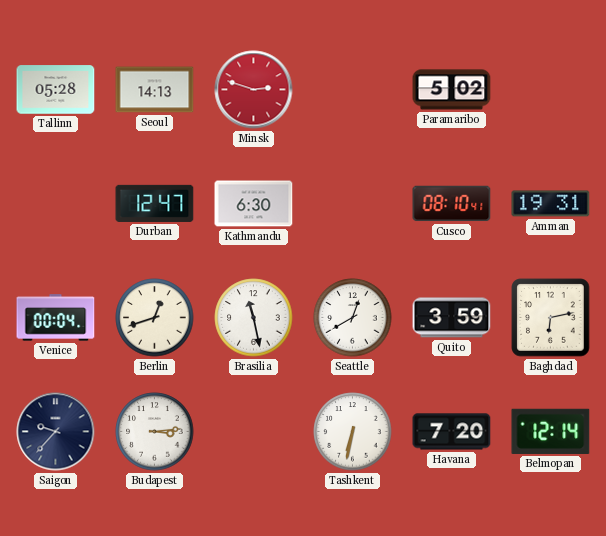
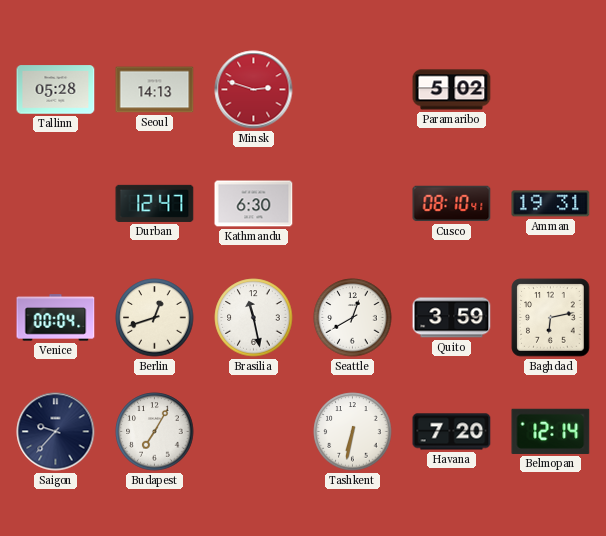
Budapest: 3:14 -> 7:05 (155, 432)
